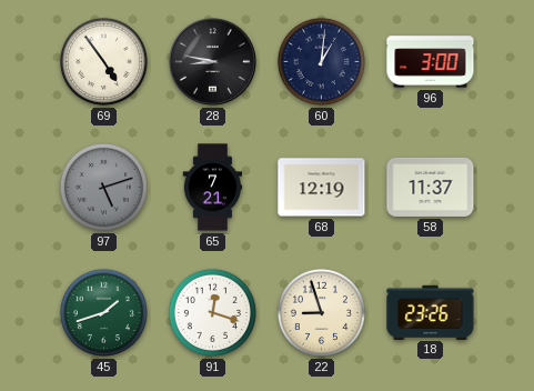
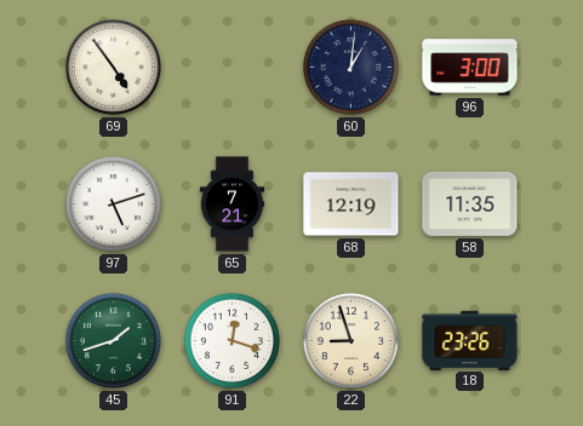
28: 8:47 -> none (213, 62)
97 dial: grey -> white (113, 203)
58: 11:37 -> 11:35 (470, 203)
